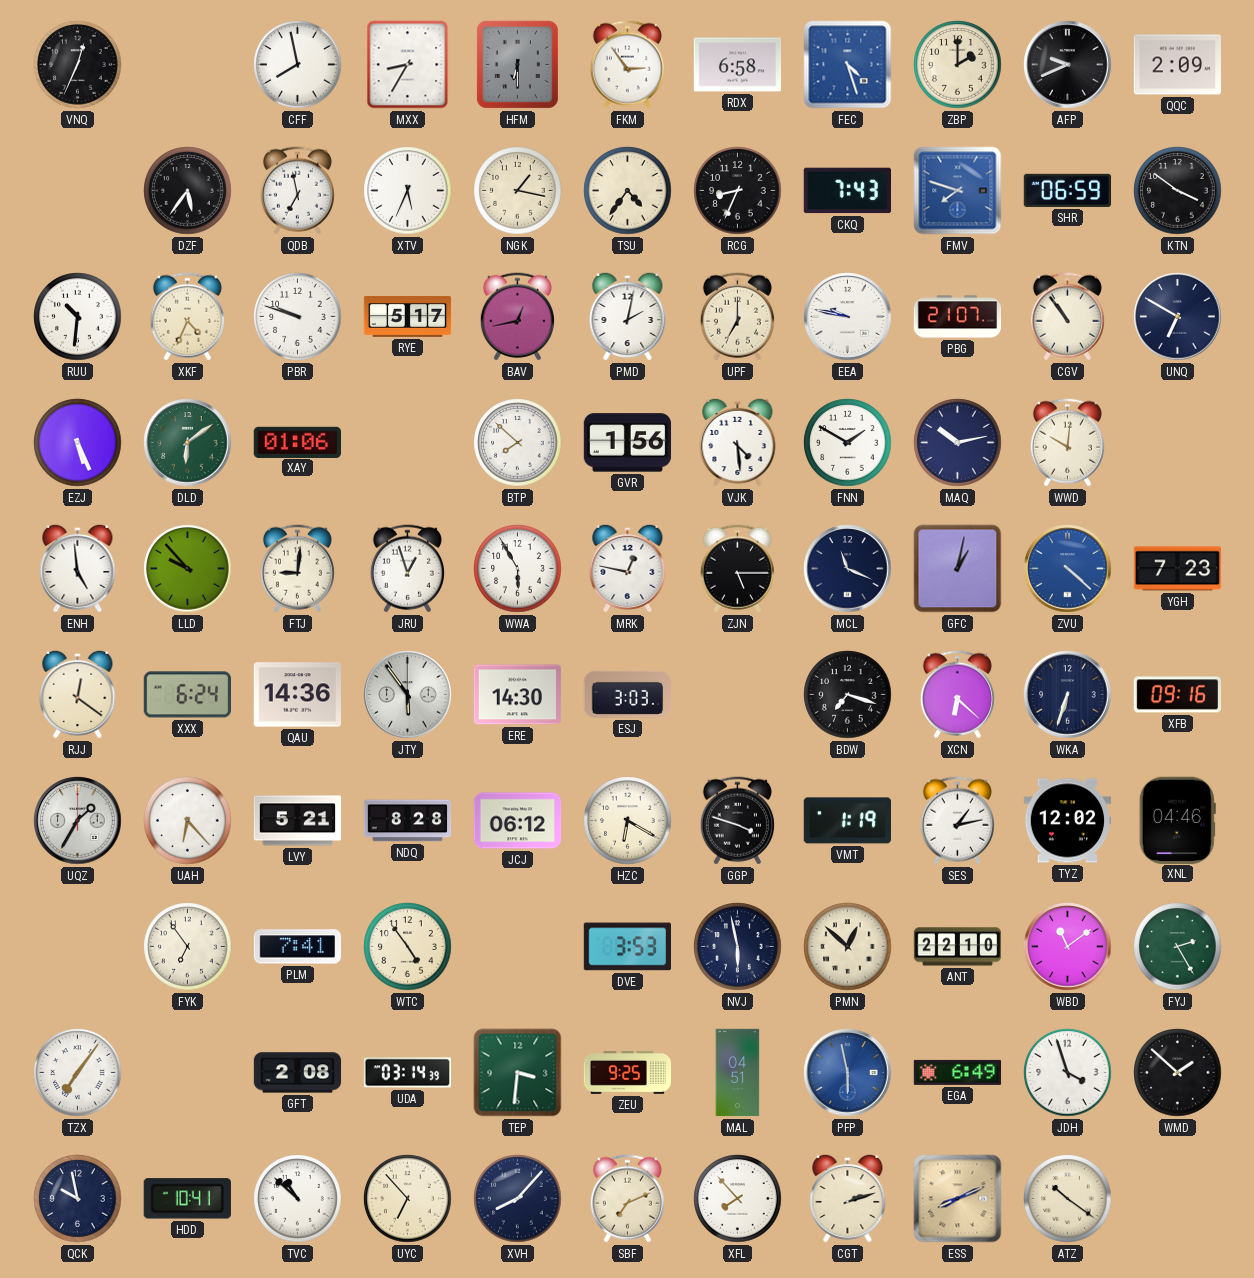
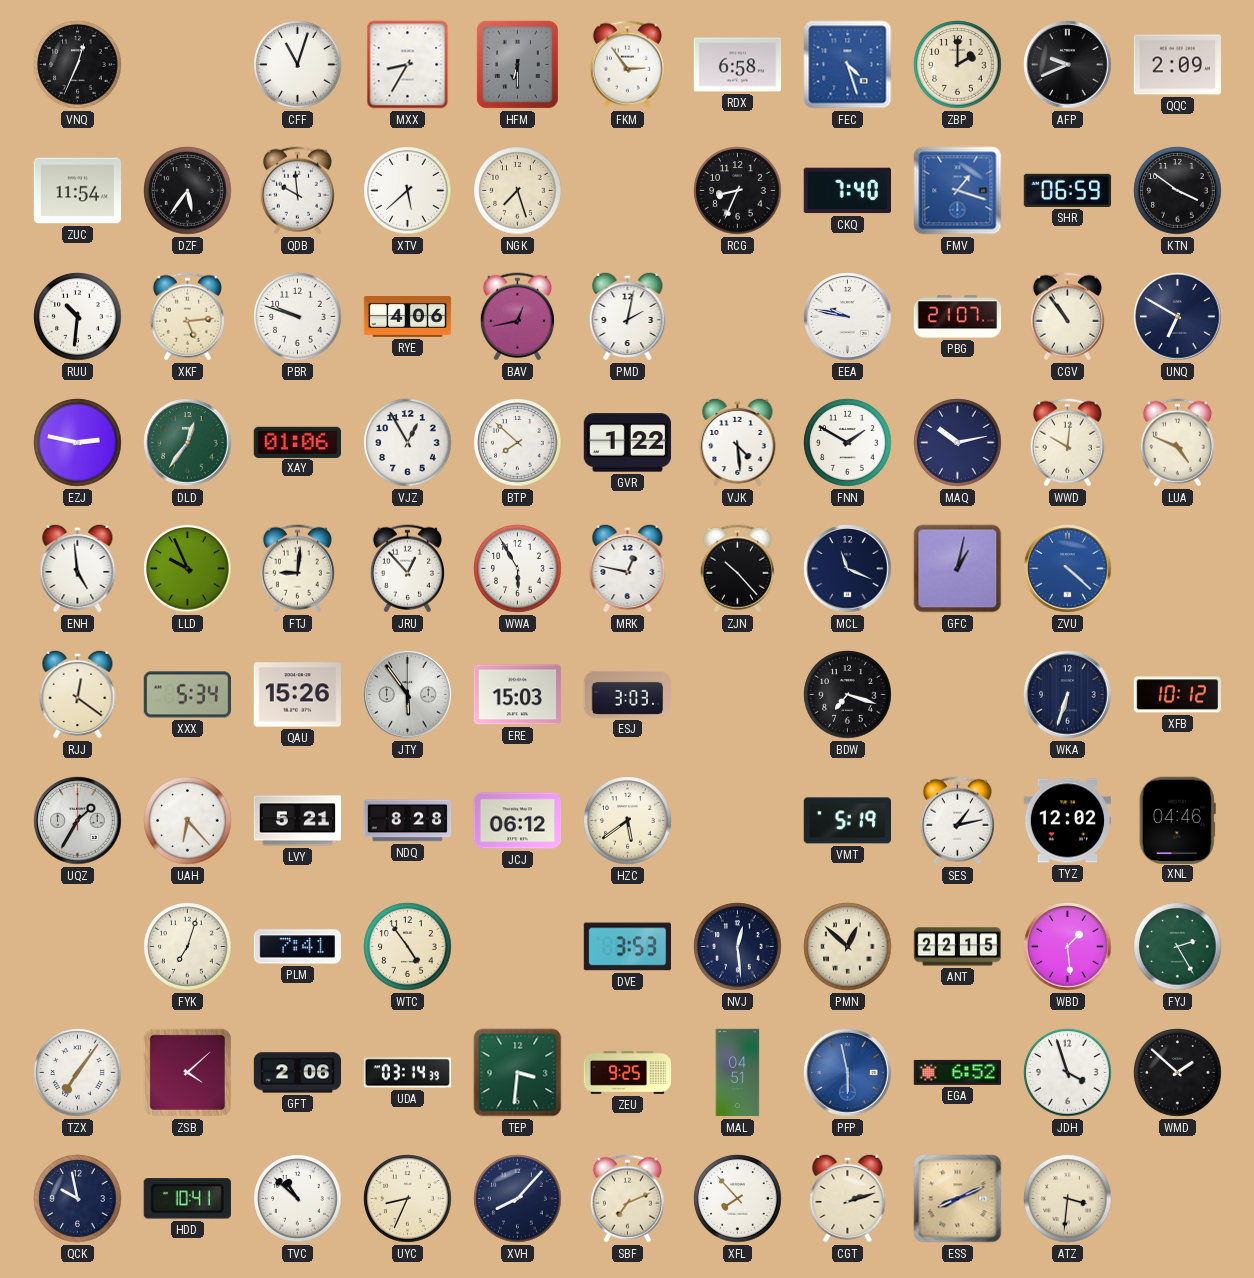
CFF: 7:58 -> 11:03 (298, 65)
ZUC: none -> 11:54 (78, 191)
QDB: 6:58 -> 9:59 (297, 191)
XTV: 5:34 -> 5:38 (408, 191)
NGK: 1:17 -> 7:27 (518, 191)
TSU: 4:36 -> none (628, 191)
CKQ: 7:43 -> 7:40 (847, 191)
FMV: 7:48 -> 1:18 (958, 191)
XKF: 4:34 -> 5:14 (187, 317)
RYE: 5:17 -> 4:06 (408, 317)
UPF: 7:00 -> none (737, 317)
EZJ: 5:26 -> 2:47 (78, 443)
DLD: 6:09 -> 12:36 (188, 443)
VJZ: none -> 12:55 (408, 443)
GVR: 1:56 -> 1:22 (628, 443)
LUA: none -> 4:49 (1177, 443)
LLD: 9:53 -> 9:56 (188, 569)
JRU: 12:57 -> 12:53 (407, 569)
ZJN: 5:15 -> 10:23 (737, 569)
YGH: 7:23 -> none (1178, 569)
XXX: 6:24 -> 5:34 (187, 695)
QAU: 14:36 -> 15:26 (297, 695)
ERE: 14:30 -> 15:03 (518, 695)
XCN: 6:22 -> none (957, 695)
XFB: 09:16 -> 10:12 (1177, 695)
HZC: 6:20 -> 5:39 (628, 821)
GGP: 3:48 -> none (737, 821)
VMT: 1:19 -> 5:19 (847, 821)
FYK: 6:54 -> 7:03 (188, 947)
NVJ: 5:58 -> 12:29 (738, 947)
ANT: 22:10 -> 22:15 (958, 947)
WBD: 11:09 -> 1:29 (1068, 947)
ZSB: none -> 4:08 (187, 1072)
GFT: 2:08 -> 2:06 (298, 1073)
EGA: 6:49 -> 6:52 (958, 1072)
UYC: 6:53 -> 8:34 (408, 1199)
ATZ: 10:21 -> 3:31 (1068, 1199)
